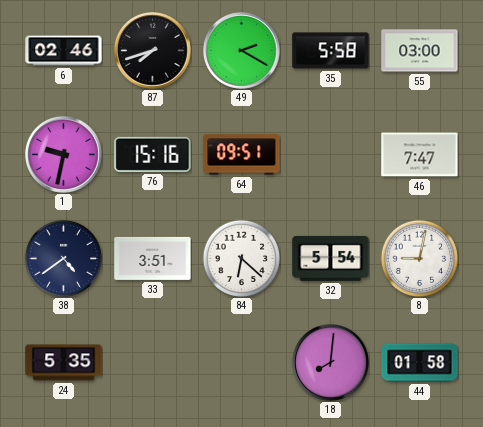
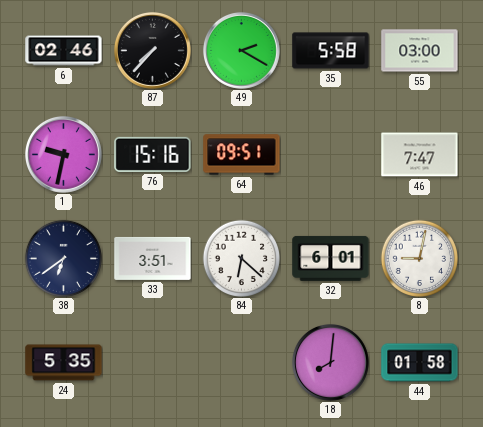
87: 7:42 -> 7:37 (152, 50)
38: 4:39 -> 6:39 (63, 258)
32: 5:54 -> 6:01 (331, 258)
